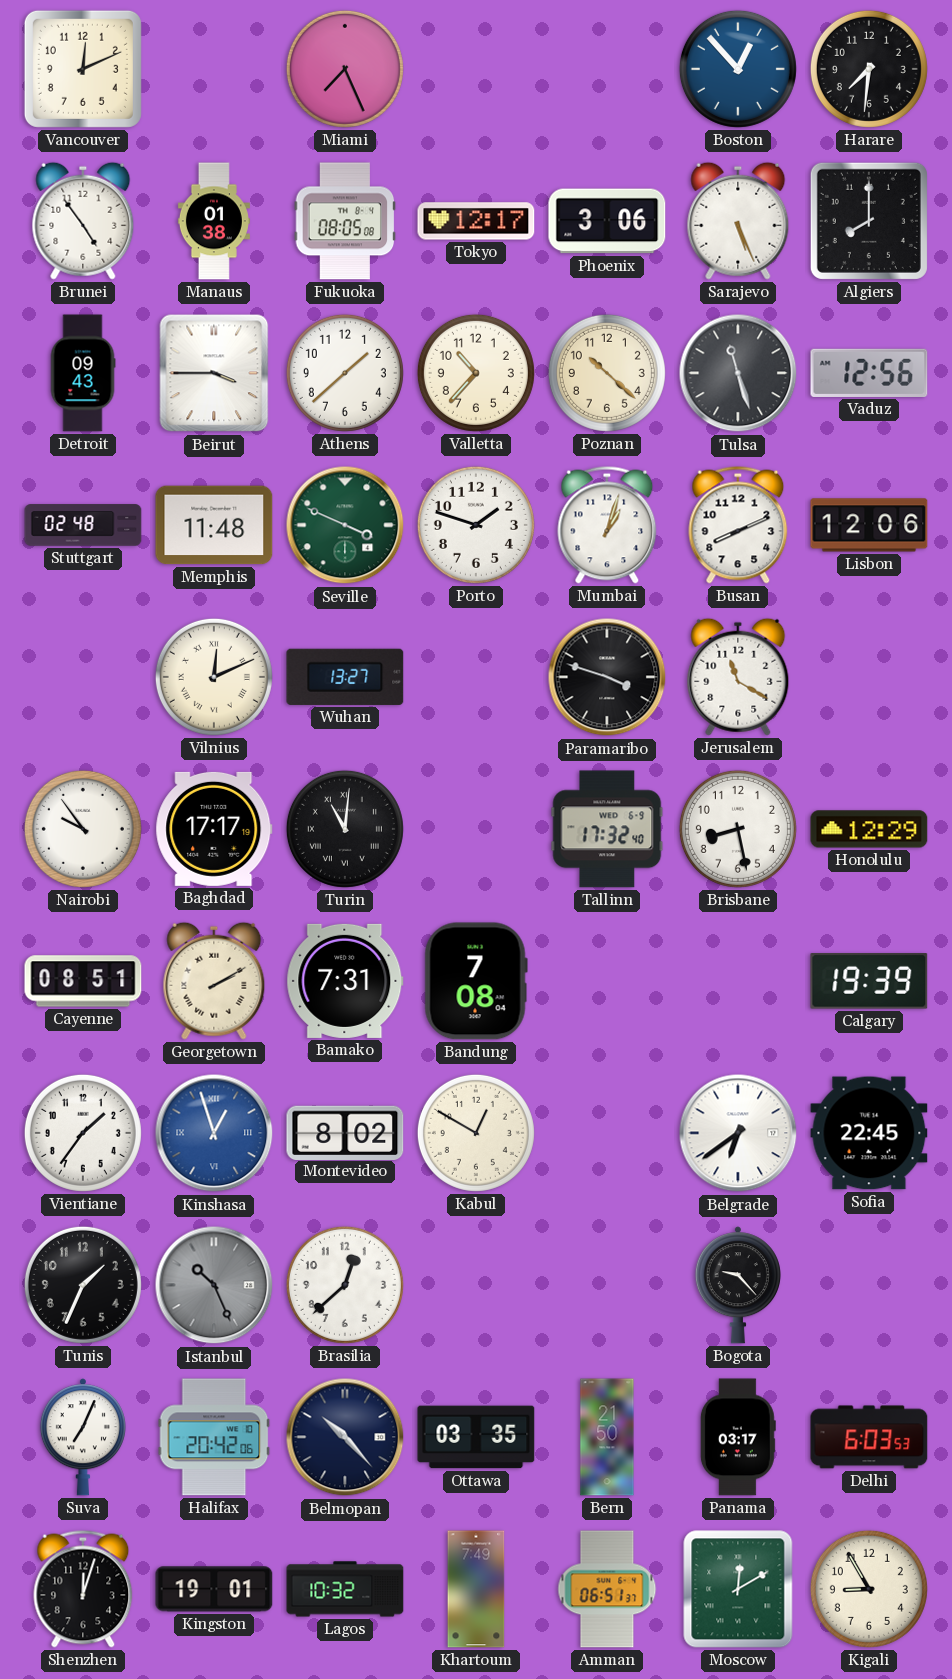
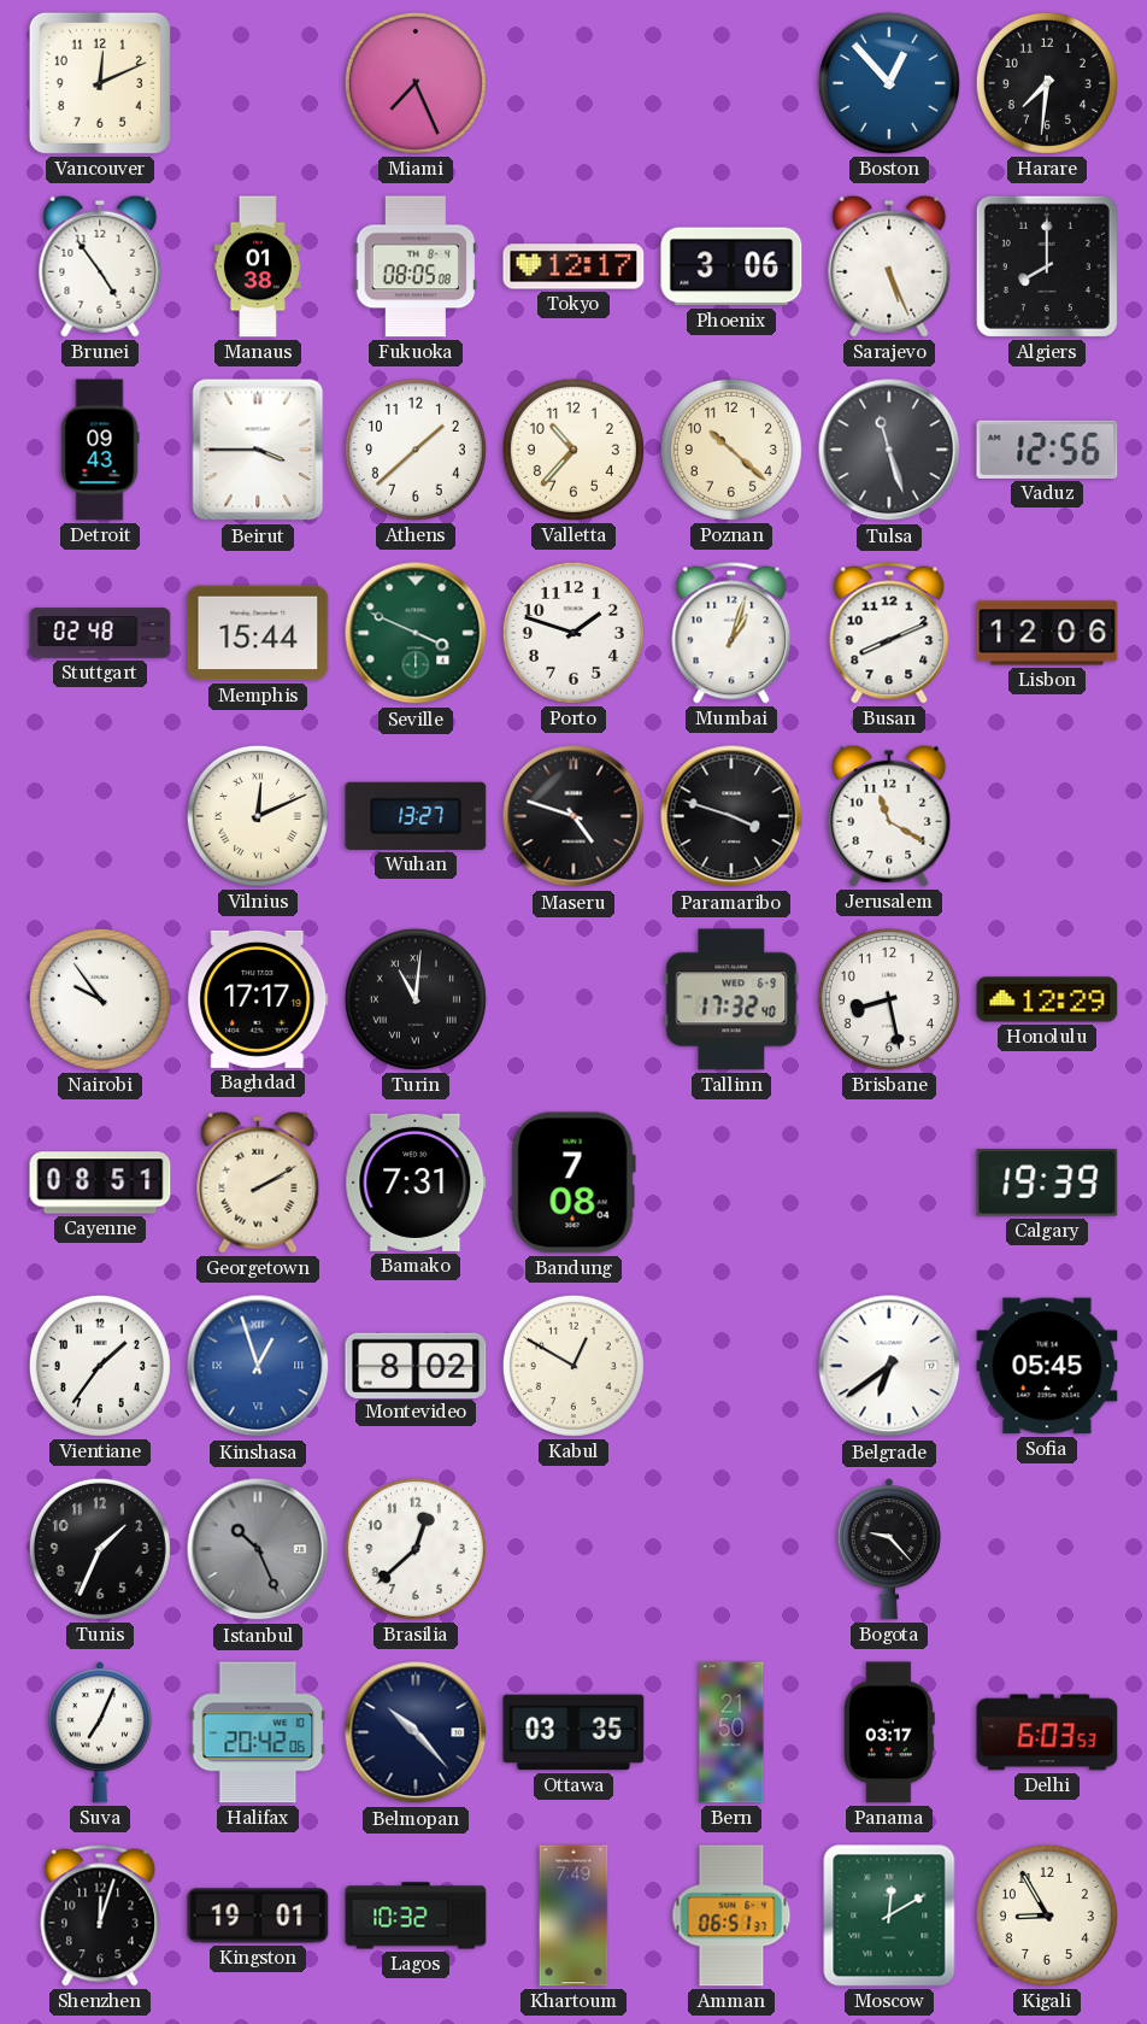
Memphis: 11:48 -> 15:44 (258, 633)
Maseru: none -> 4:48 (573, 816)
Sofia: 22:45 -> 05:45 (1047, 1366)
